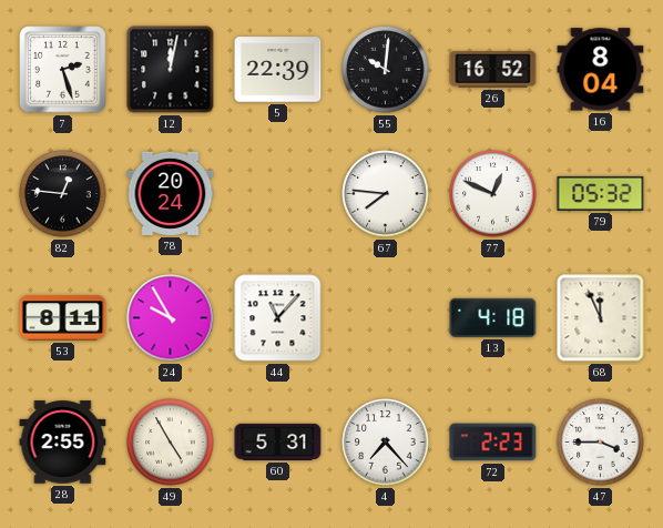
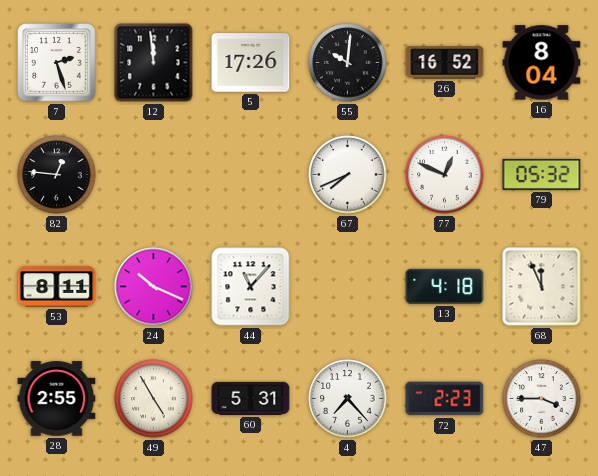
12: 12:02 -> 11:59 (154, 63)
5: 22:39 -> 17:26 (251, 63)
78: 20:24 -> none (171, 193)
67: 7:46 -> 7:41 (348, 175)
24: 9:55 -> 10:19 (154, 287)
